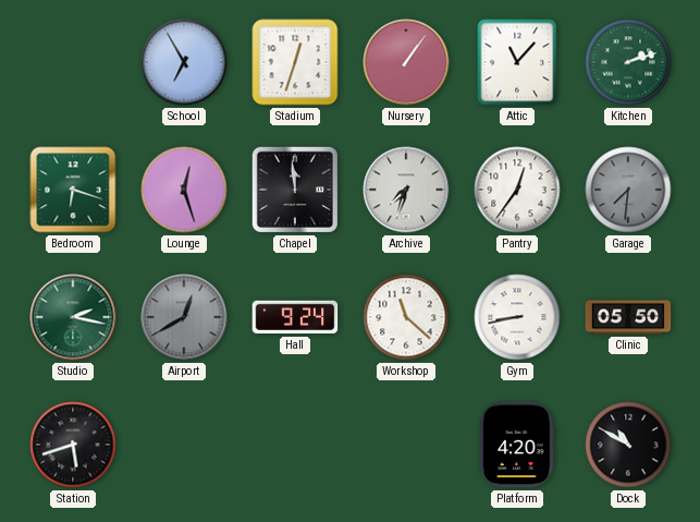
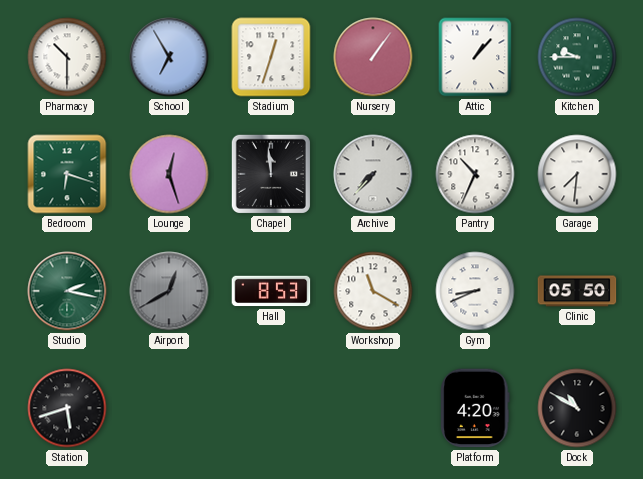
Pharmacy: none -> 10:30 (67, 57)
Attic: 11:07 -> 1:07 (475, 57)
Kitchen: 2:12 -> 9:45 (577, 57)
Archive: 7:33 -> 7:37 (373, 174)
Pantry: 12:36 -> 10:34 (475, 174)
Garage dial: grey -> white (577, 174)
Hall: 9:24 -> 8:53 (271, 291)
Workshop: 11:22 -> 11:20 (373, 291)
Gym: 8:43 -> 8:41 (475, 291)
